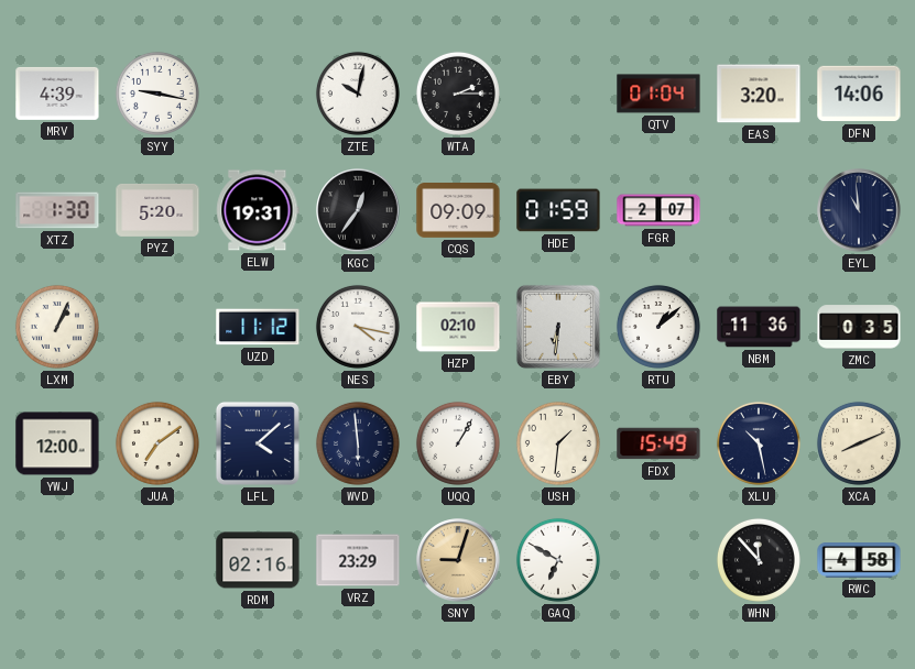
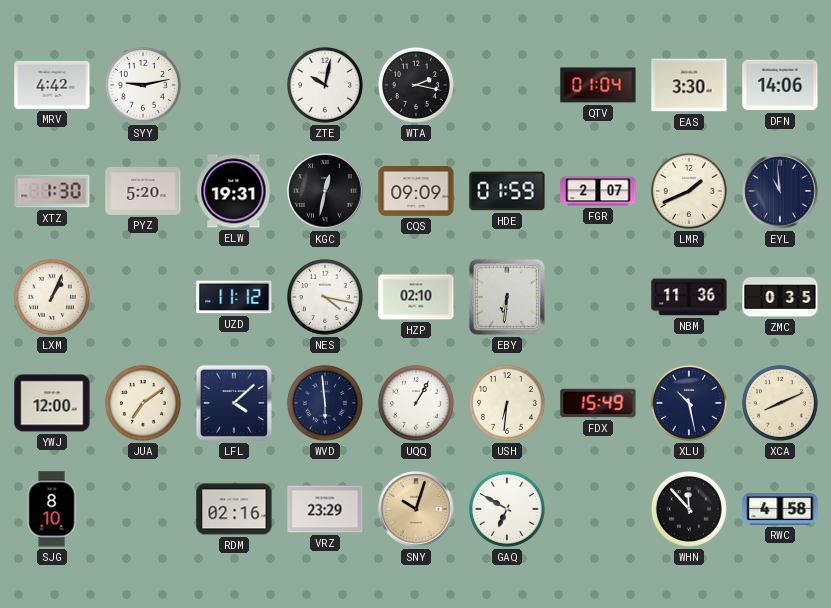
MRV: 4:39 -> 4:42 (52, 85)
SYY: 9:17 -> 9:13 (143, 85)
WTA: 2:15 -> 2:17 (416, 85)
EAS: 3:20 -> 3:30 (689, 85)
KGC: 12:36 -> 12:32 (325, 191)
LMR: none -> 1:41 (689, 191)
RTU: 1:08 -> none (658, 327)
USH: 1:31 -> 6:31 (507, 403)
SJG: none -> 8:10 (52, 509)
SNY: 9:03 -> 10:03 (416, 509)
